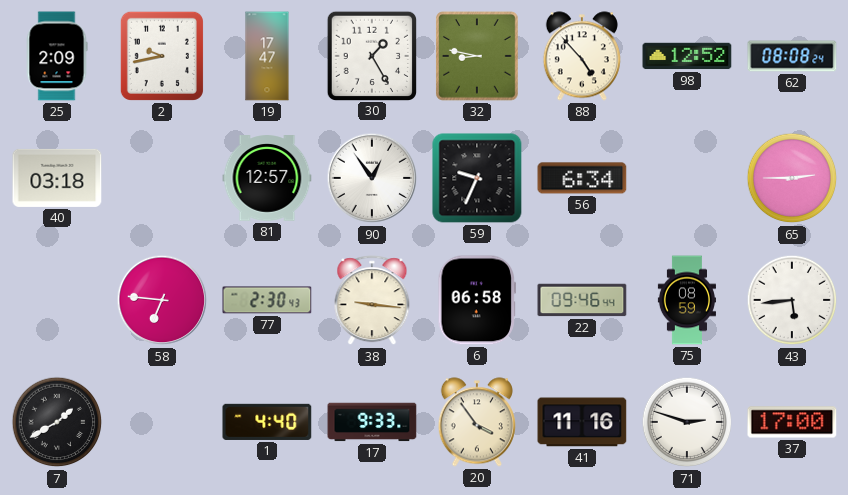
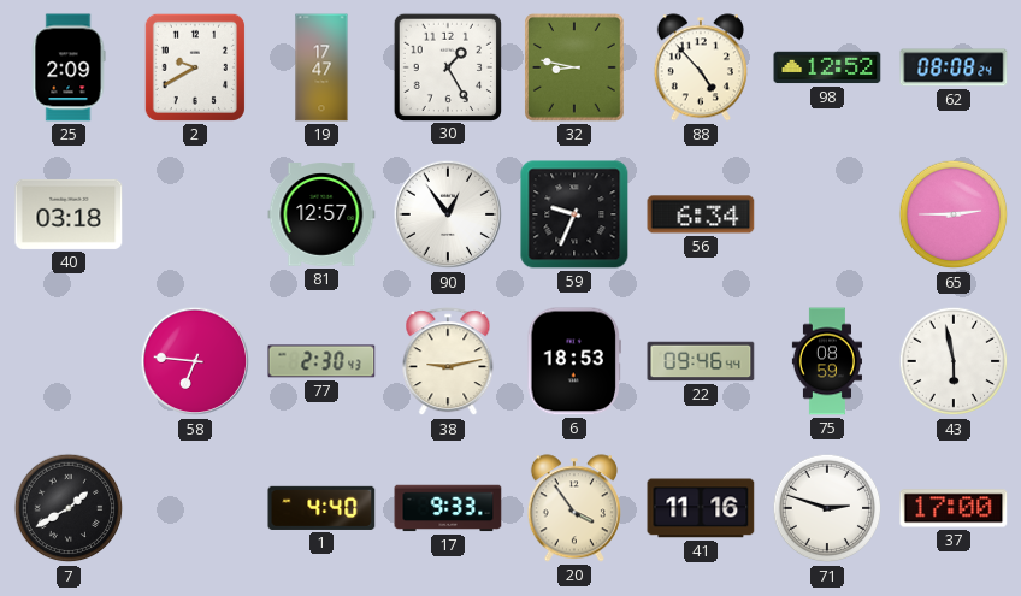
2: 9:43 -> 9:40 (195, 67)
38: 9:16 -> 9:13 (448, 362)
6: 06:58 -> 18:53 (573, 361)
43: 5:44 -> 5:58 (954, 361)
